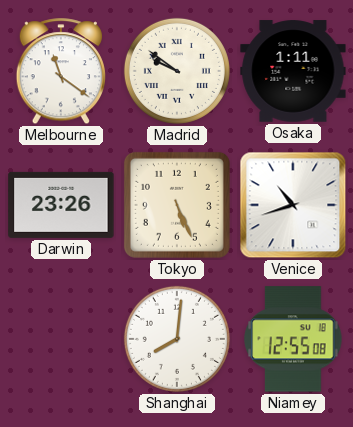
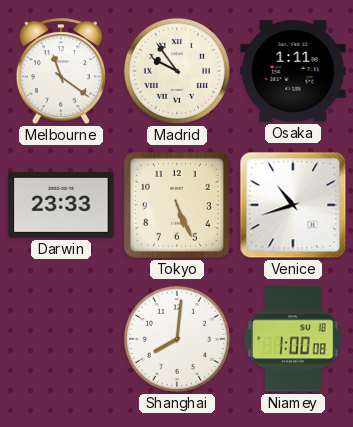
Madrid: 9:51 -> 9:54 (177, 71)
Darwin: 23:26 -> 23:33 (61, 205)
Niamey: 12:55 -> 1:00 (293, 339)
